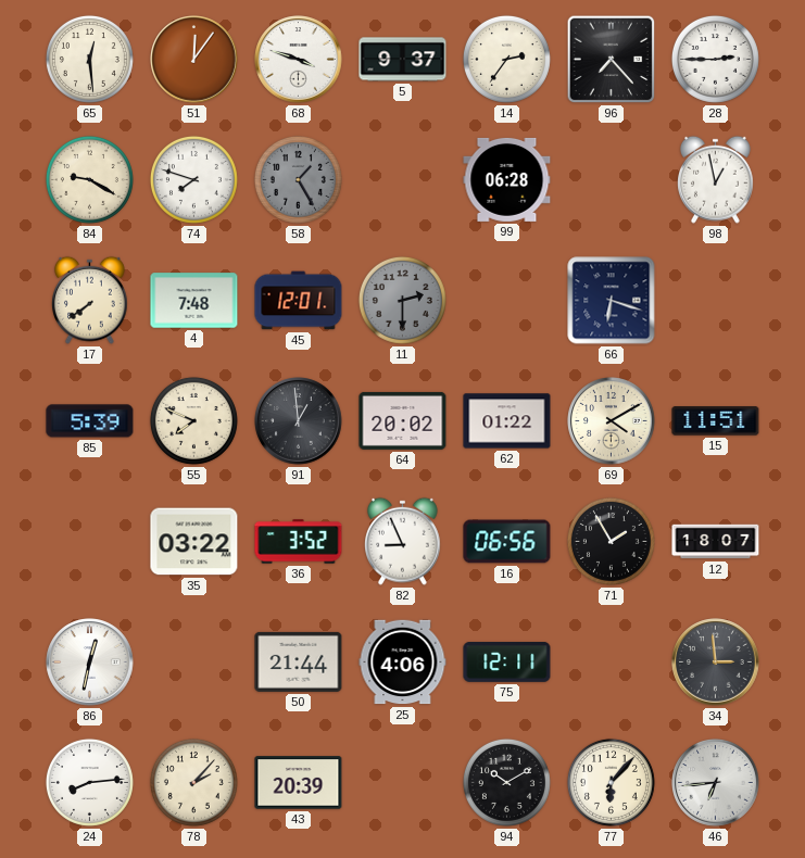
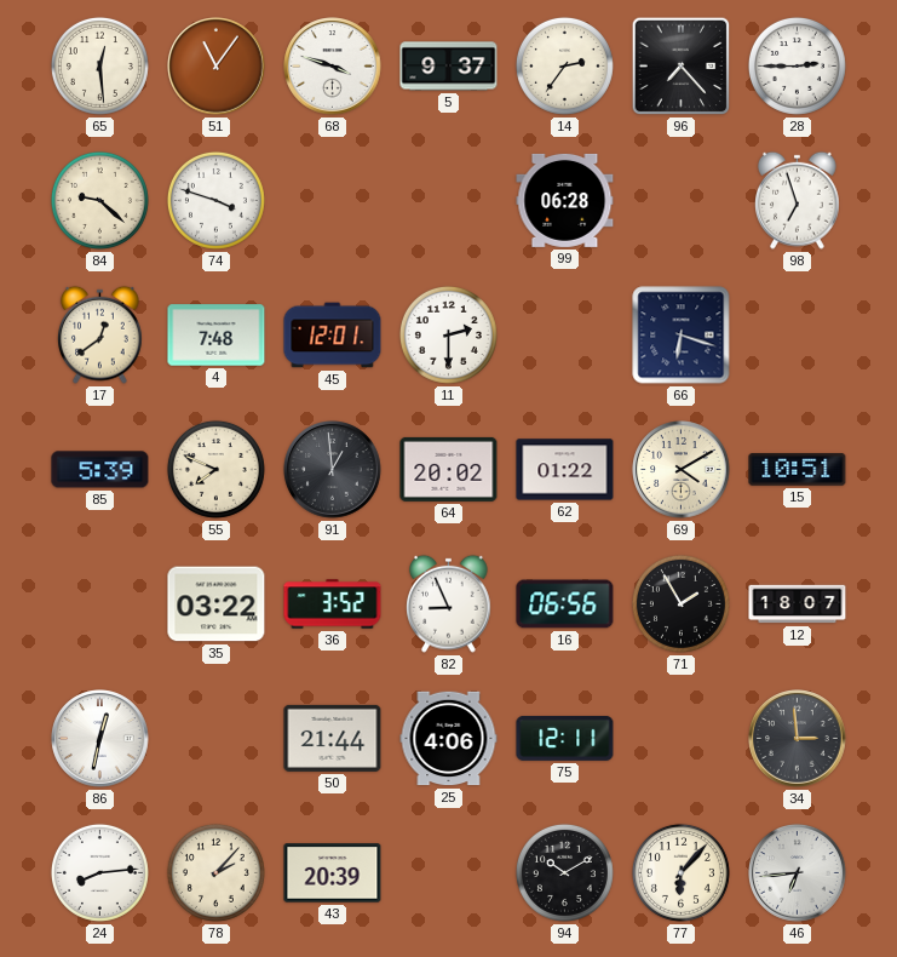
51: 12:06 -> 11:06 (217, 67)
84: 9:20 -> 9:22 (99, 200)
74: 7:48 -> 3:48 (215, 200)
58: 1:25 -> none (298, 179)
98: 12:58 -> 6:57 (798, 200)
17: 7:39 -> 12:39 (100, 334)
11 dial: grey -> white (448, 334)
15: 11:51 -> 10:51 (798, 470)
